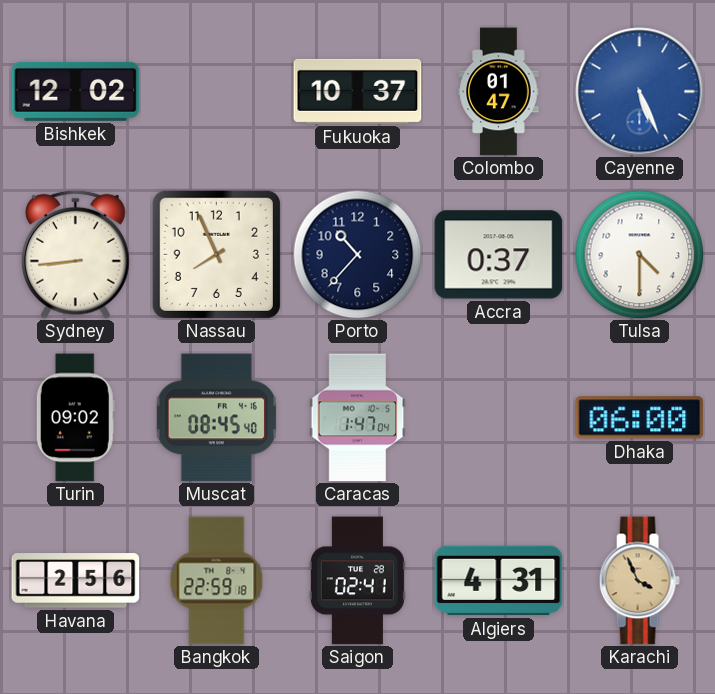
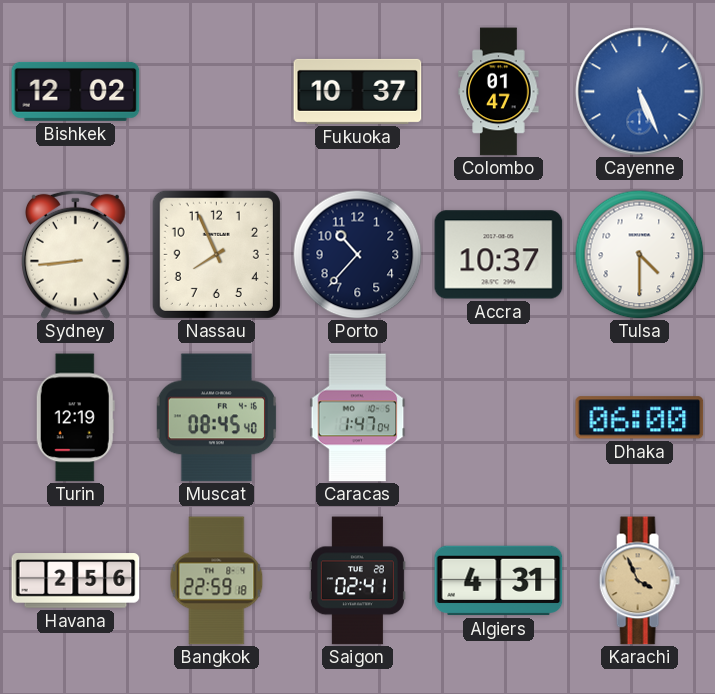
Accra: 0:37 -> 10:37 (499, 255)
Turin: 09:02 -> 12:19 (75, 418)
